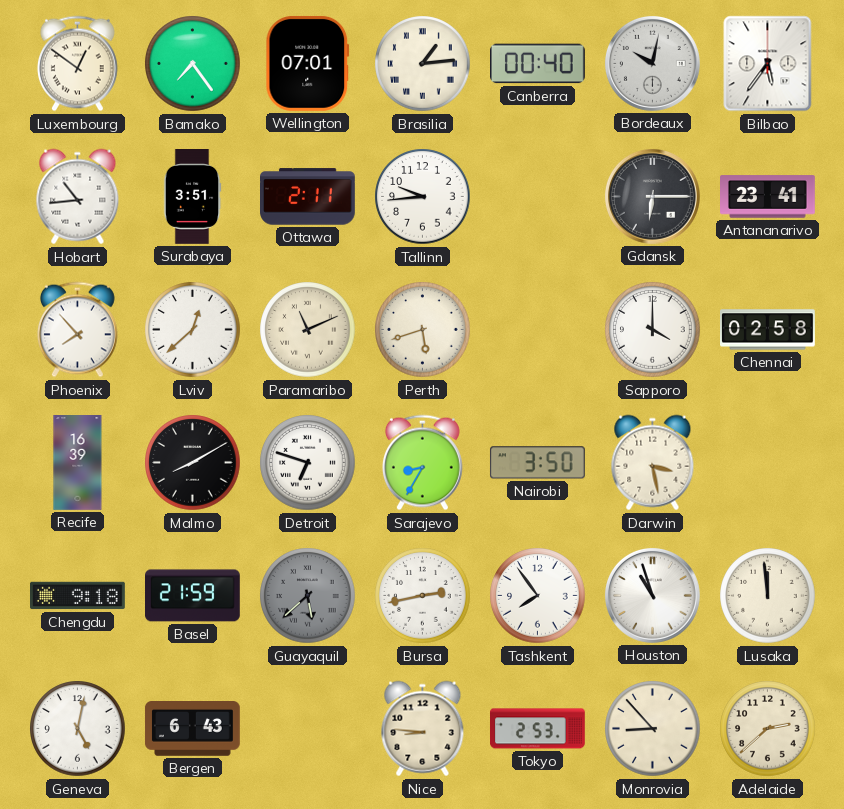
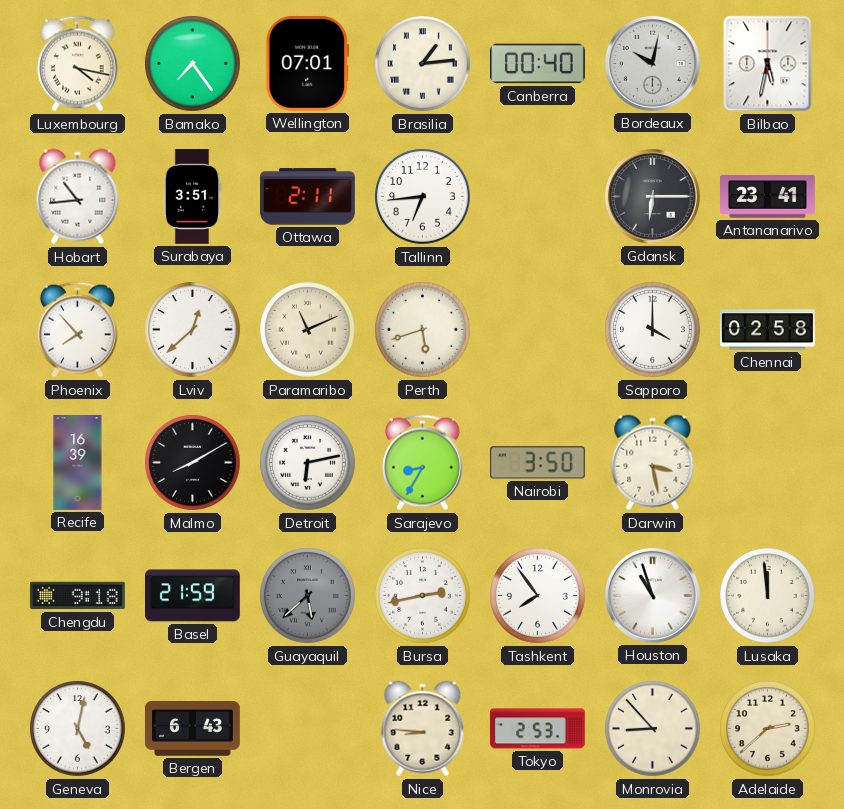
Luxembourg: 12:51 -> 4:17 (77, 64)
Bilbao: 5:36 -> 5:32 (768, 64)
Tallinn: 9:44 -> 6:44 (423, 197)
Detroit: 6:48 -> 6:13 (308, 463)
